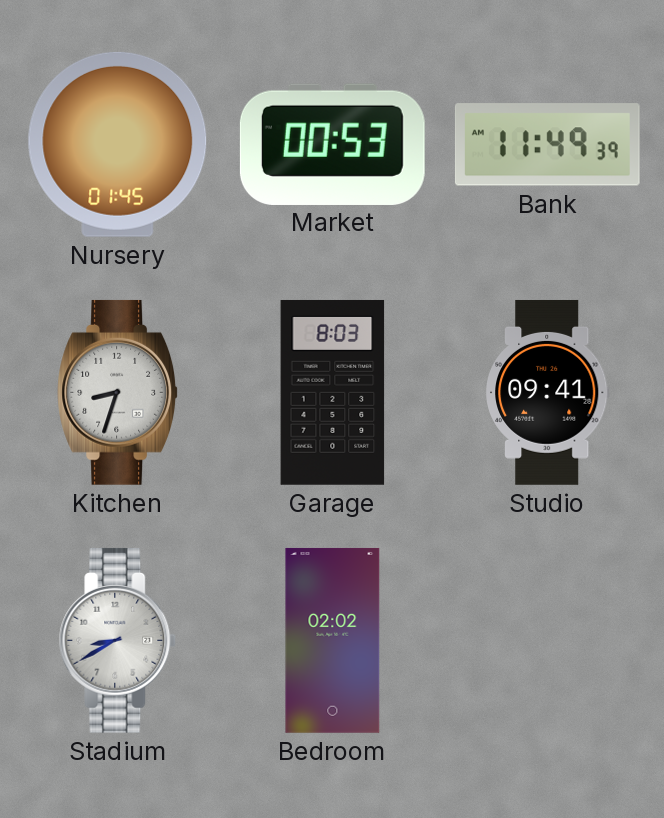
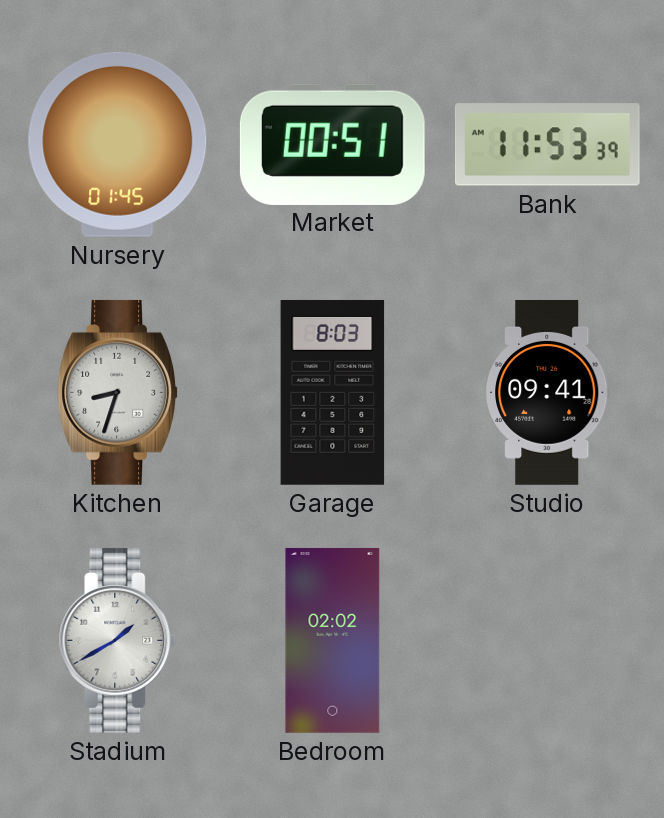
Market: 00:53 -> 00:51 (332, 144)
Bank: 11:49 -> 11:53 (547, 145)
Stadium: 8:40 -> 1:40 (118, 640)
